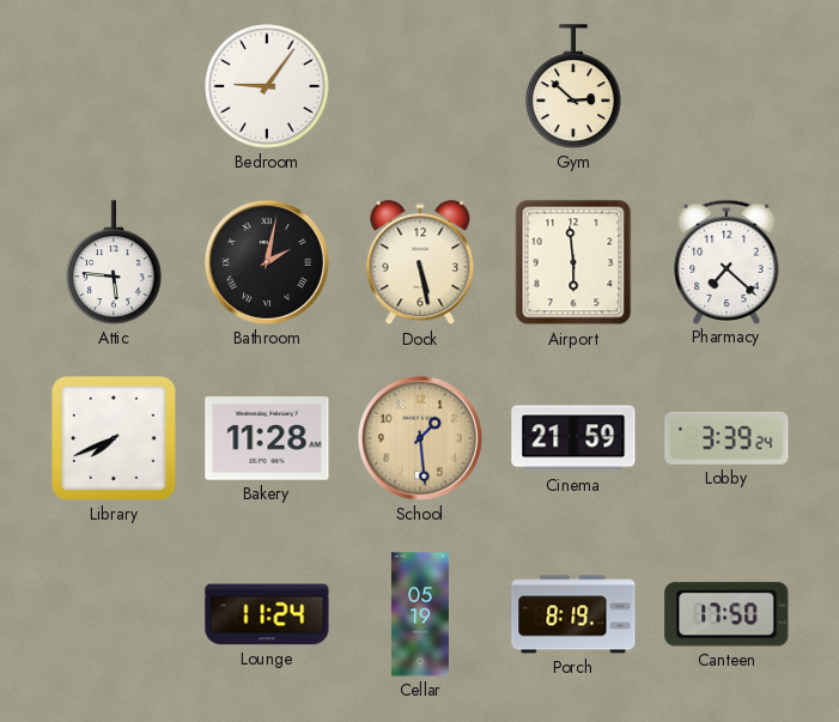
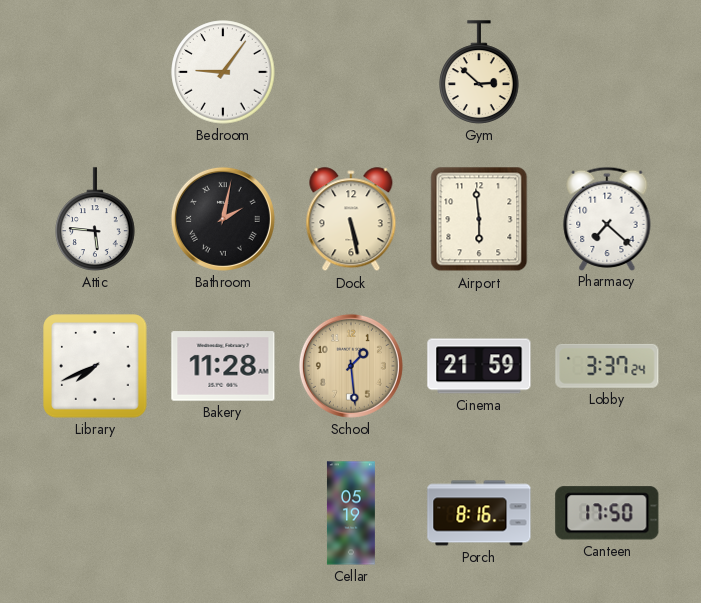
Lobby: 3:39 -> 3:37 (607, 366)
Lounge: 11:24 -> none (267, 614)
Porch: 8:19 -> 8:16 (479, 513)
